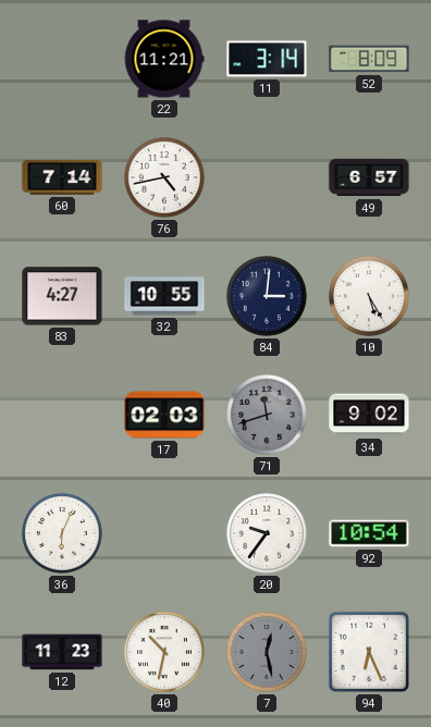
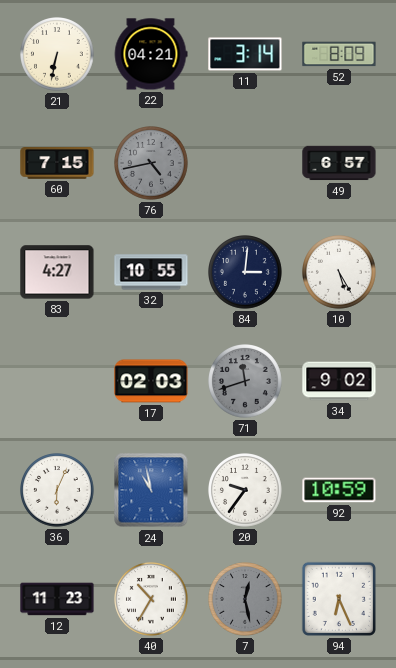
21: none -> 6:32 (58, 55)
22: 11:21 -> 04:21 (151, 54)
60: 7:14 -> 7:15 (57, 163)
76 dial: white -> grey (152, 164)
24: none -> 10:58 (151, 490)
92: 10:54 -> 10:59 (339, 490)
40: 10:32 -> 10:35 (152, 600)
